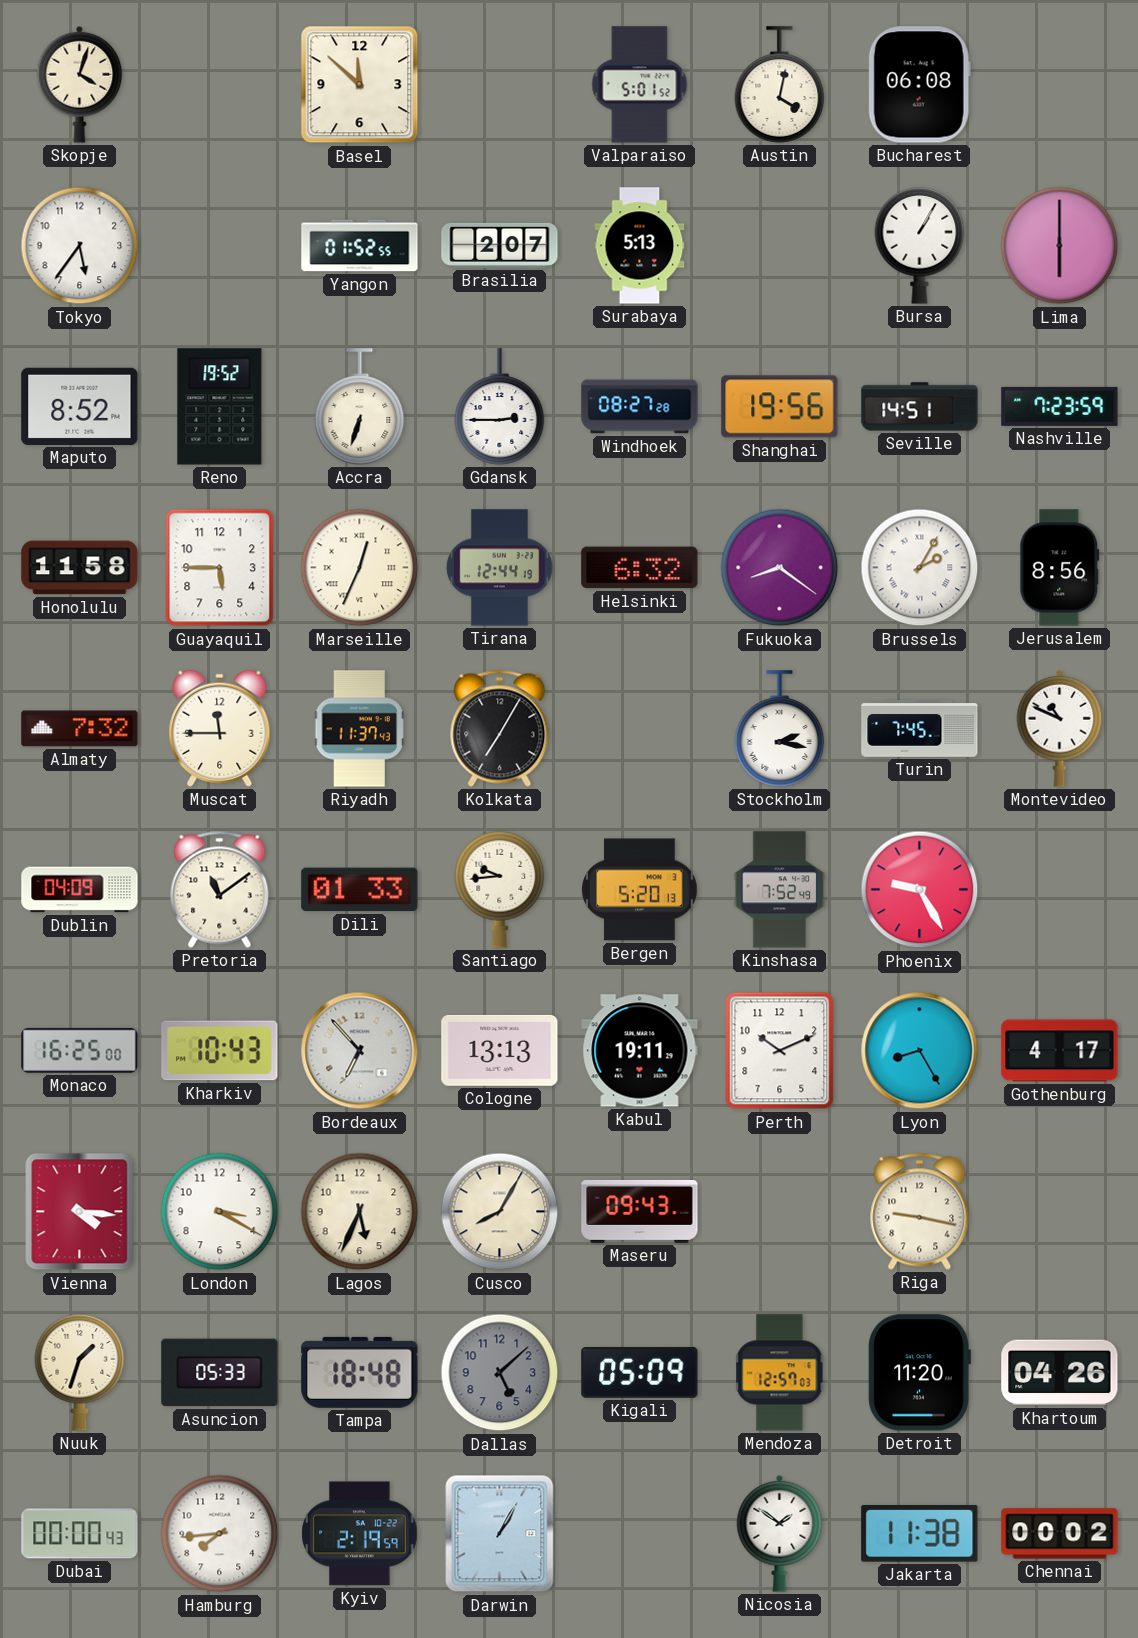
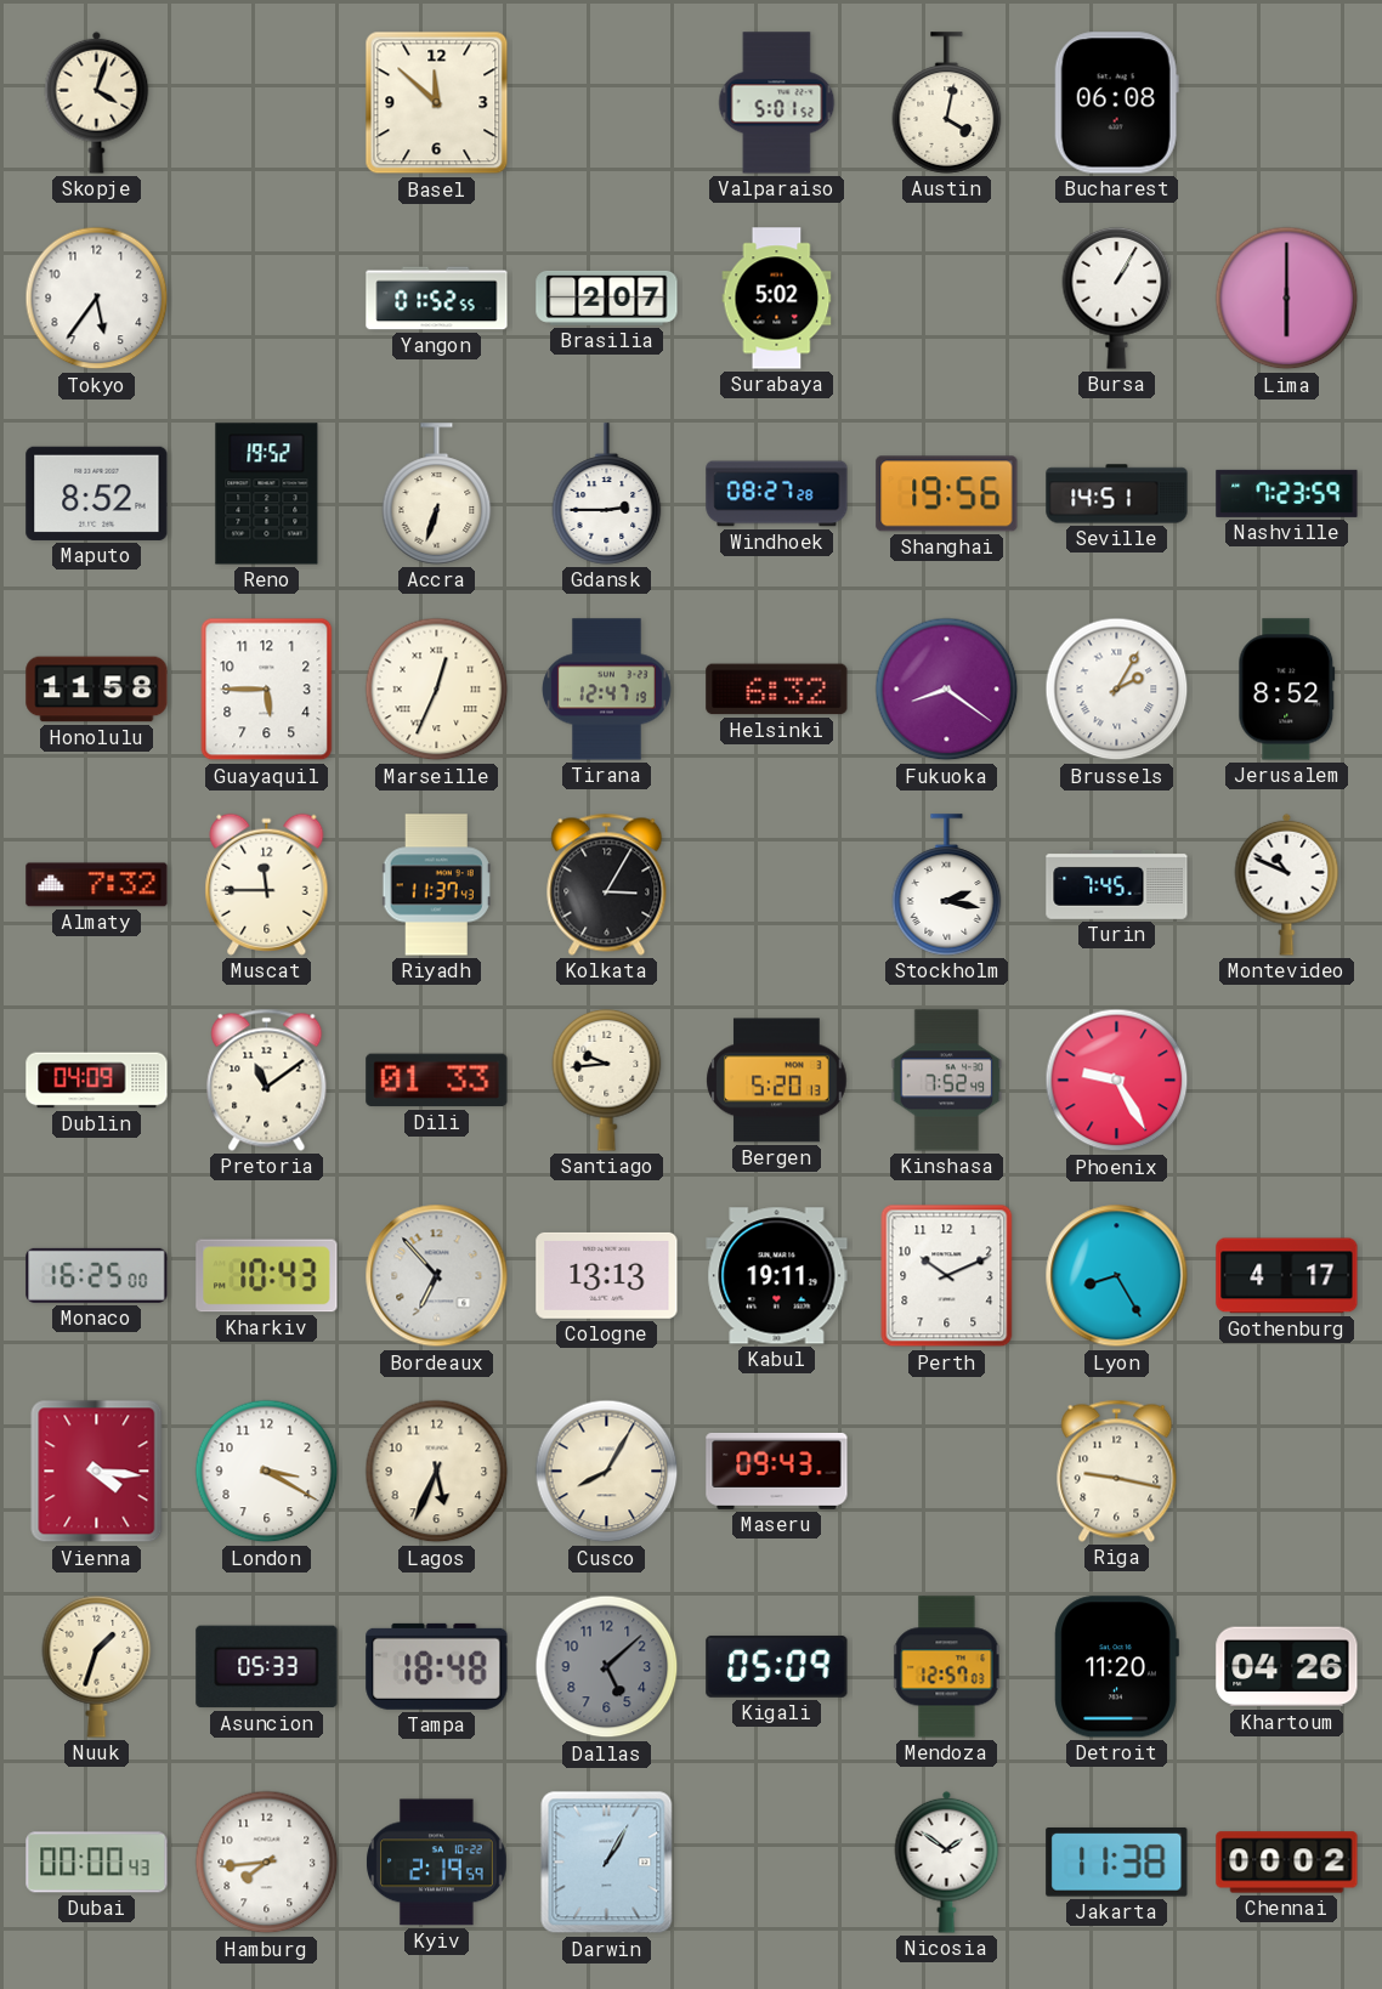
Surabaya: 5:13 -> 5:02 (777, 299)
Tirana: 12:44 -> 12:47 (606, 690)
Jerusalem: 8:56 -> 8:52 (1287, 690)
Kolkata: 7:05 -> 3:05 (607, 884)
